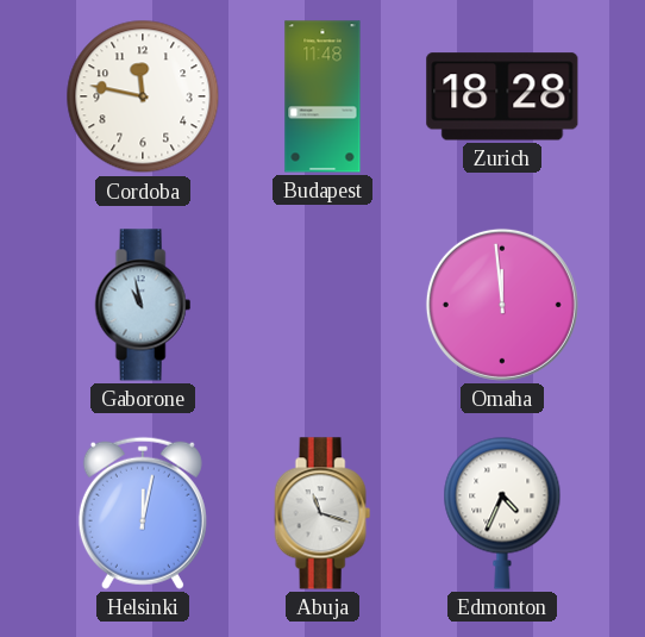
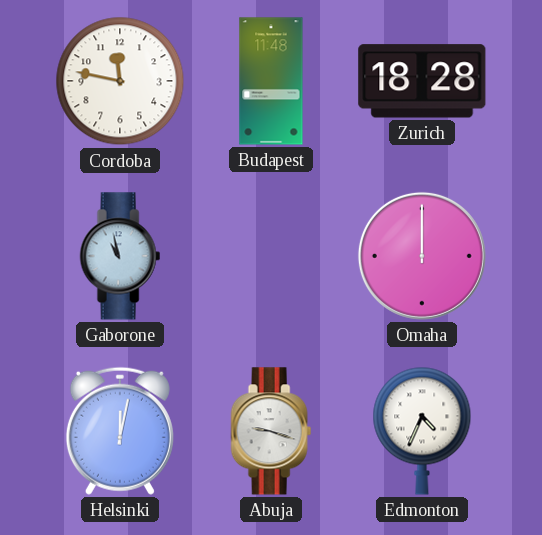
Omaha: 11:59 -> 12:00 (422, 256)
Abuja: 11:18 -> 9:18 (271, 431)
